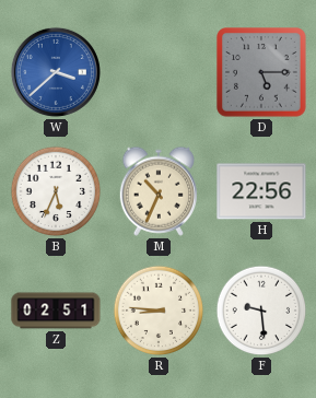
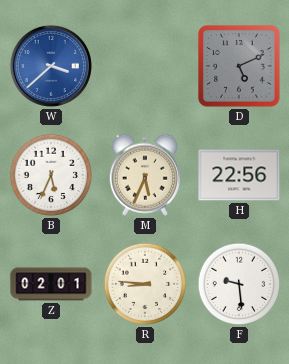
D: 5:15 -> 5:11 (239, 66)
M: 10:34 -> 5:34 (144, 175)
Z: 02:51 -> 02:01 (51, 284)
